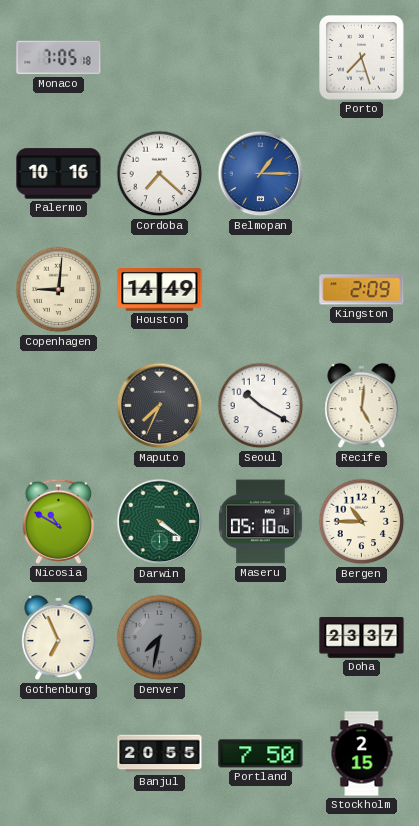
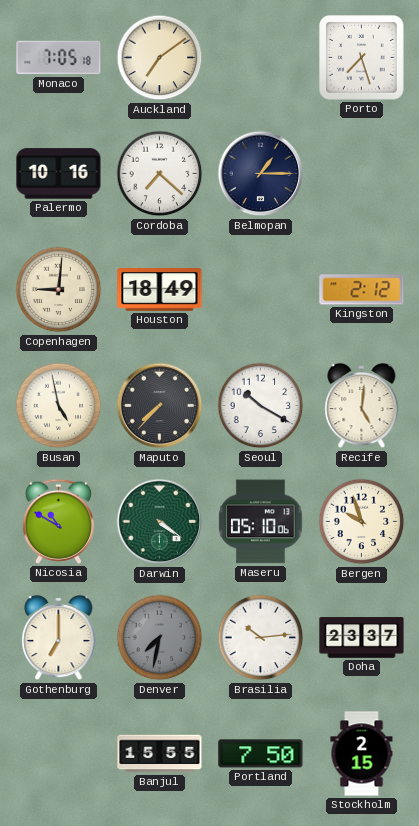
Auckland: none -> 7:09 (160, 58)
Belmopan dial: blue -> navy (261, 174)
Houston: 14:49 -> 18:49 (160, 290)
Kingston: 2:09 -> 2:12 (362, 290)
Busan: none -> 4:58 (59, 406)
Maputo: 7:34 -> 7:37 (160, 406)
Bergen: 10:45 -> 9:57 (362, 522)
Gothenburg: 6:56 -> 7:00 (59, 638)
Brasilia: none -> 10:14 (261, 638)
Banjul: 20:55 -> 15:55 (160, 754)
